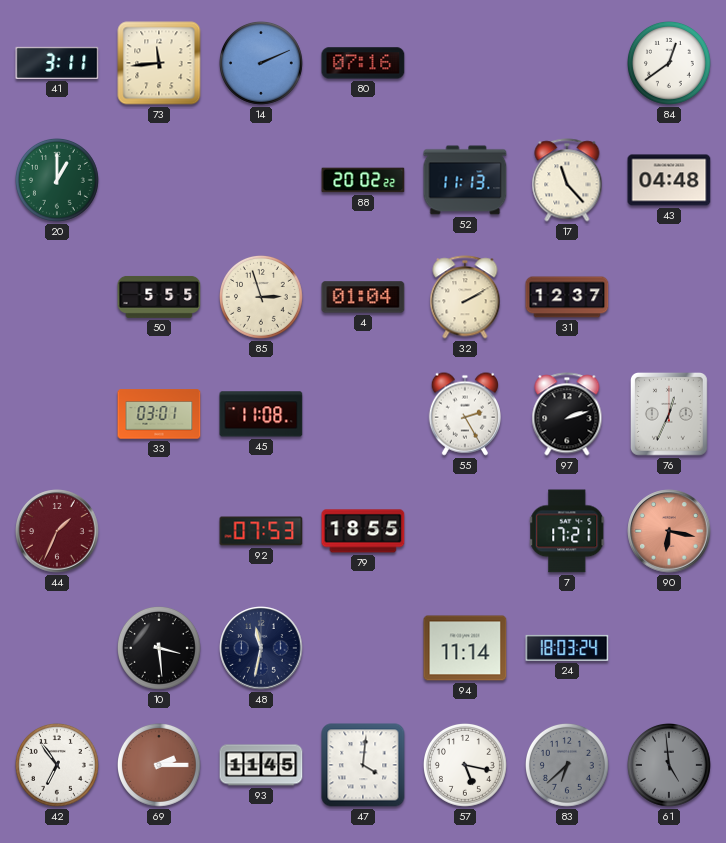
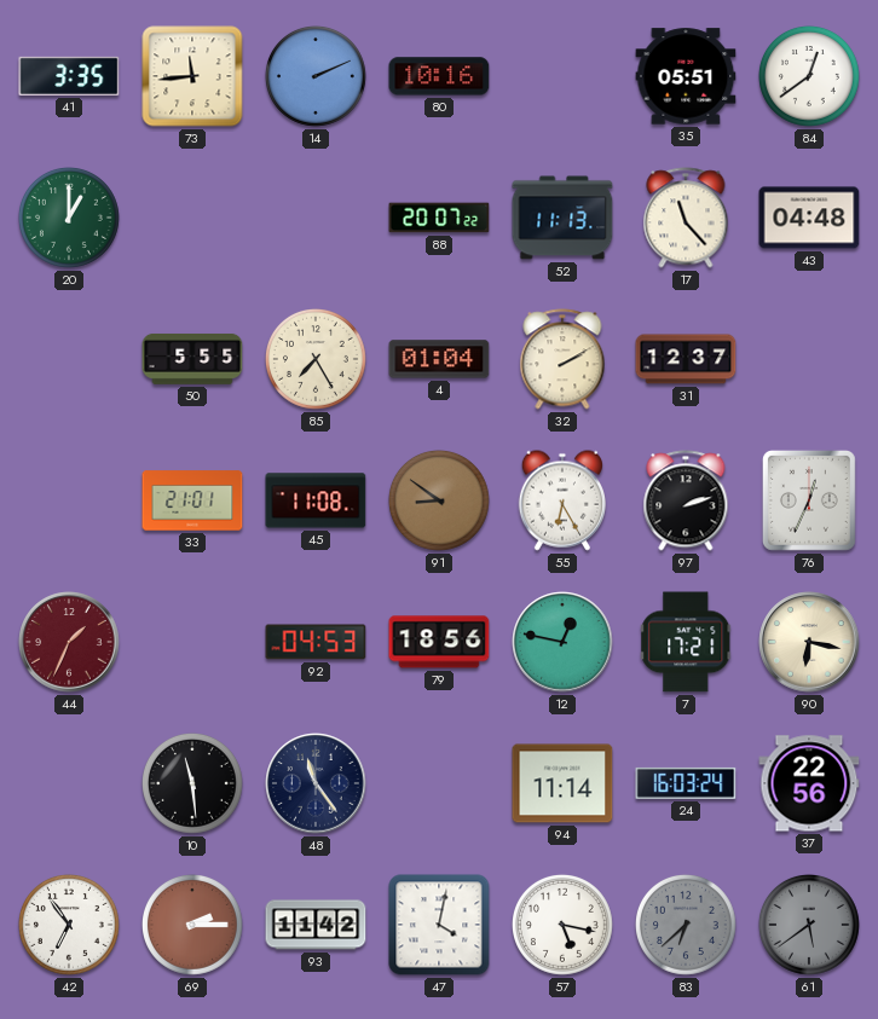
41: 3:11 -> 3:35 (69, 76)
80: 07:16 -> 10:16 (439, 76)
35: none -> 05:51 (686, 76)
88: 20:02 -> 20:07 (439, 218)
85: 2:57 -> 7:25 (317, 360)
33: 03:01 -> 21:01 (192, 500)
91: none -> 8:51 (440, 502)
55: 2:25 -> 6:25 (561, 500)
92: 07:53 -> 04:53 (316, 642)
79: 18:55 -> 18:56 (439, 642)
12: none -> 12:47 (562, 642)
90 dial: salmon -> cream (809, 642)
10: 3:29 -> 11:29 (193, 784)
48: 11:32 -> 11:24 (316, 783)
24: 18:03 -> 16:03 (686, 783)
37: none -> 22:56 (809, 783)
93: 11:45 -> 11:42 (316, 925)
47: 4:01 -> 4:02 (439, 925)
61: 4:59 -> 5:39 (810, 926)
